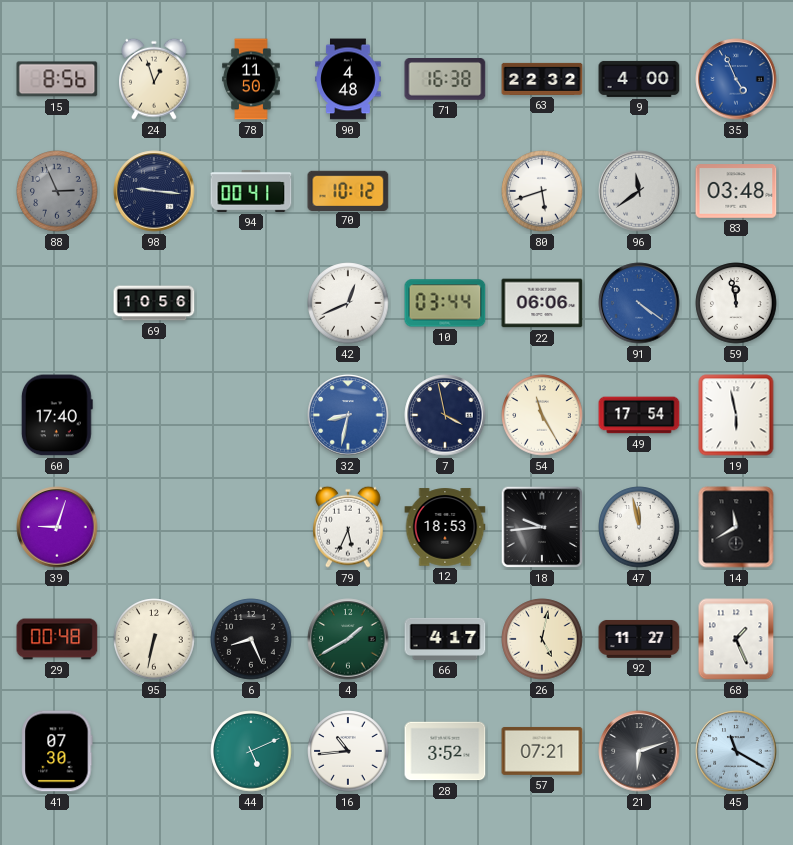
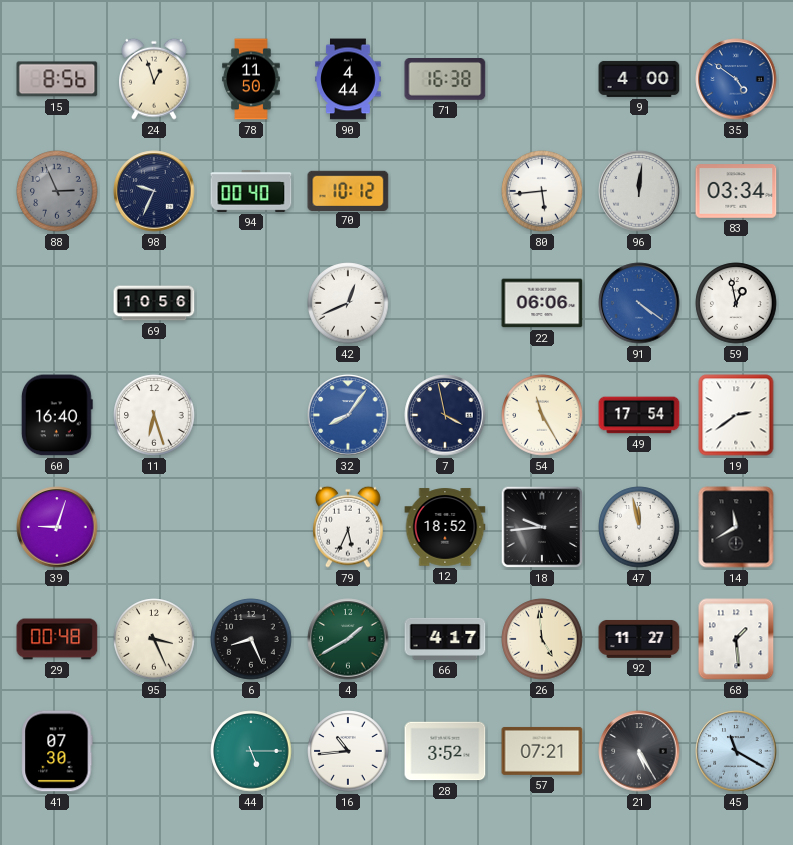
90: 4:48 -> 4:44 (348, 79)
63: 22:32 -> none (542, 79)
35: 4:56 -> 4:51 (736, 79)
98: 9:16 -> 9:34 (154, 191)
94: 00:41 -> 00:40 (251, 191)
80: 5:42 -> 5:44 (542, 191)
96: 11:39 -> 12:01 (639, 191)
83: 03:48 -> 03:34 (736, 191)
10: 03:44 -> none (445, 303)
59: 11:58 -> 12:58 (736, 303)
60: 17:40 -> 16:40 (57, 415)
11: none -> 6:27 (154, 415)
32: 8:32 -> 8:06 (348, 415)
19: 5:58 -> 2:39 (736, 415)
12: 18:53 -> 18:52 (445, 527)
95: 6:32 -> 3:26 (154, 639)
26: 5:02 -> 4:59 (542, 639)
68: 1:26 -> 1:29 (736, 639)
44: 5:11 -> 5:15 (251, 751)
21: 6:12 -> 5:25 (639, 751)
